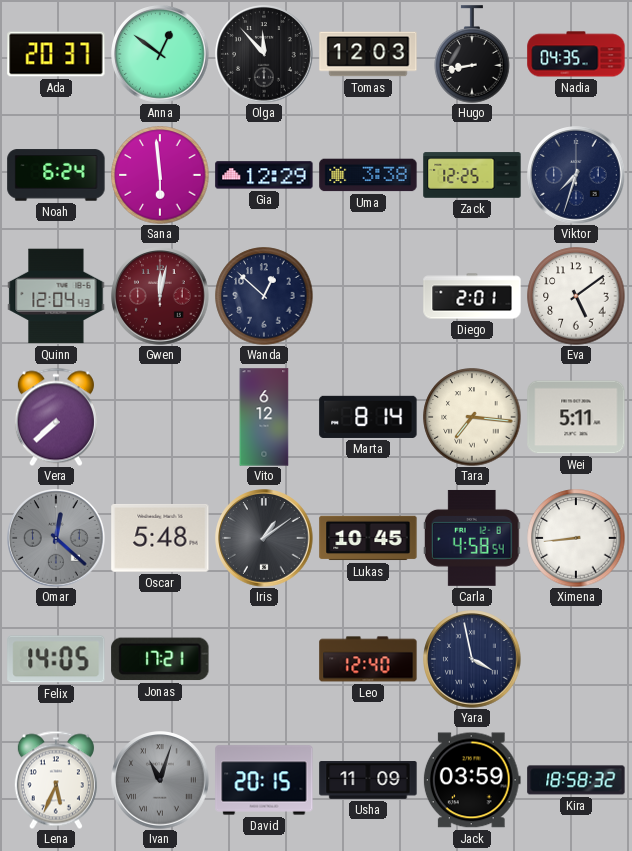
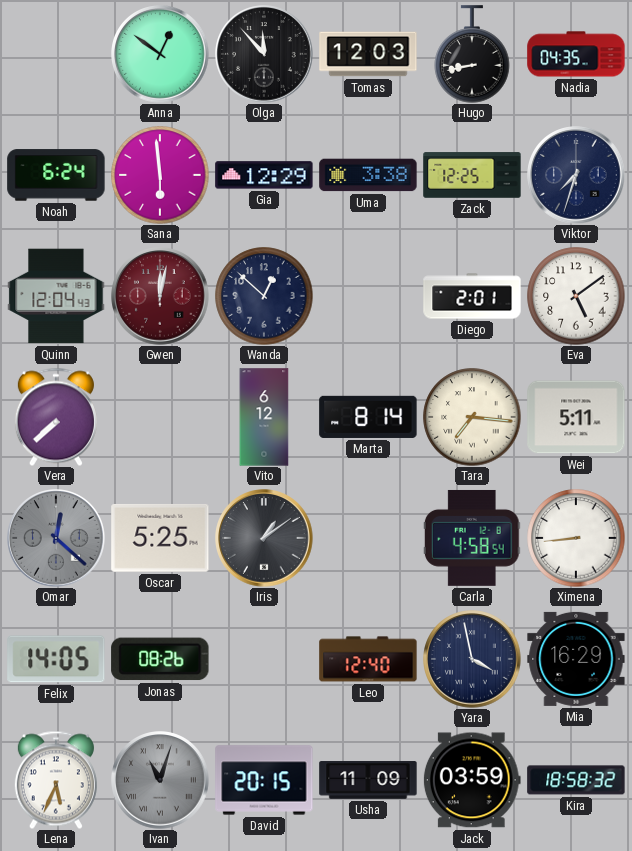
Ada: 20:37 -> none (56, 54)
Oscar: 5:48 -> 5:25 (160, 538)
Lukas: 10:45 -> none (368, 538)
Jonas: 17:21 -> 08:26 (160, 659)
Mia: none -> 16:29 (576, 659)
